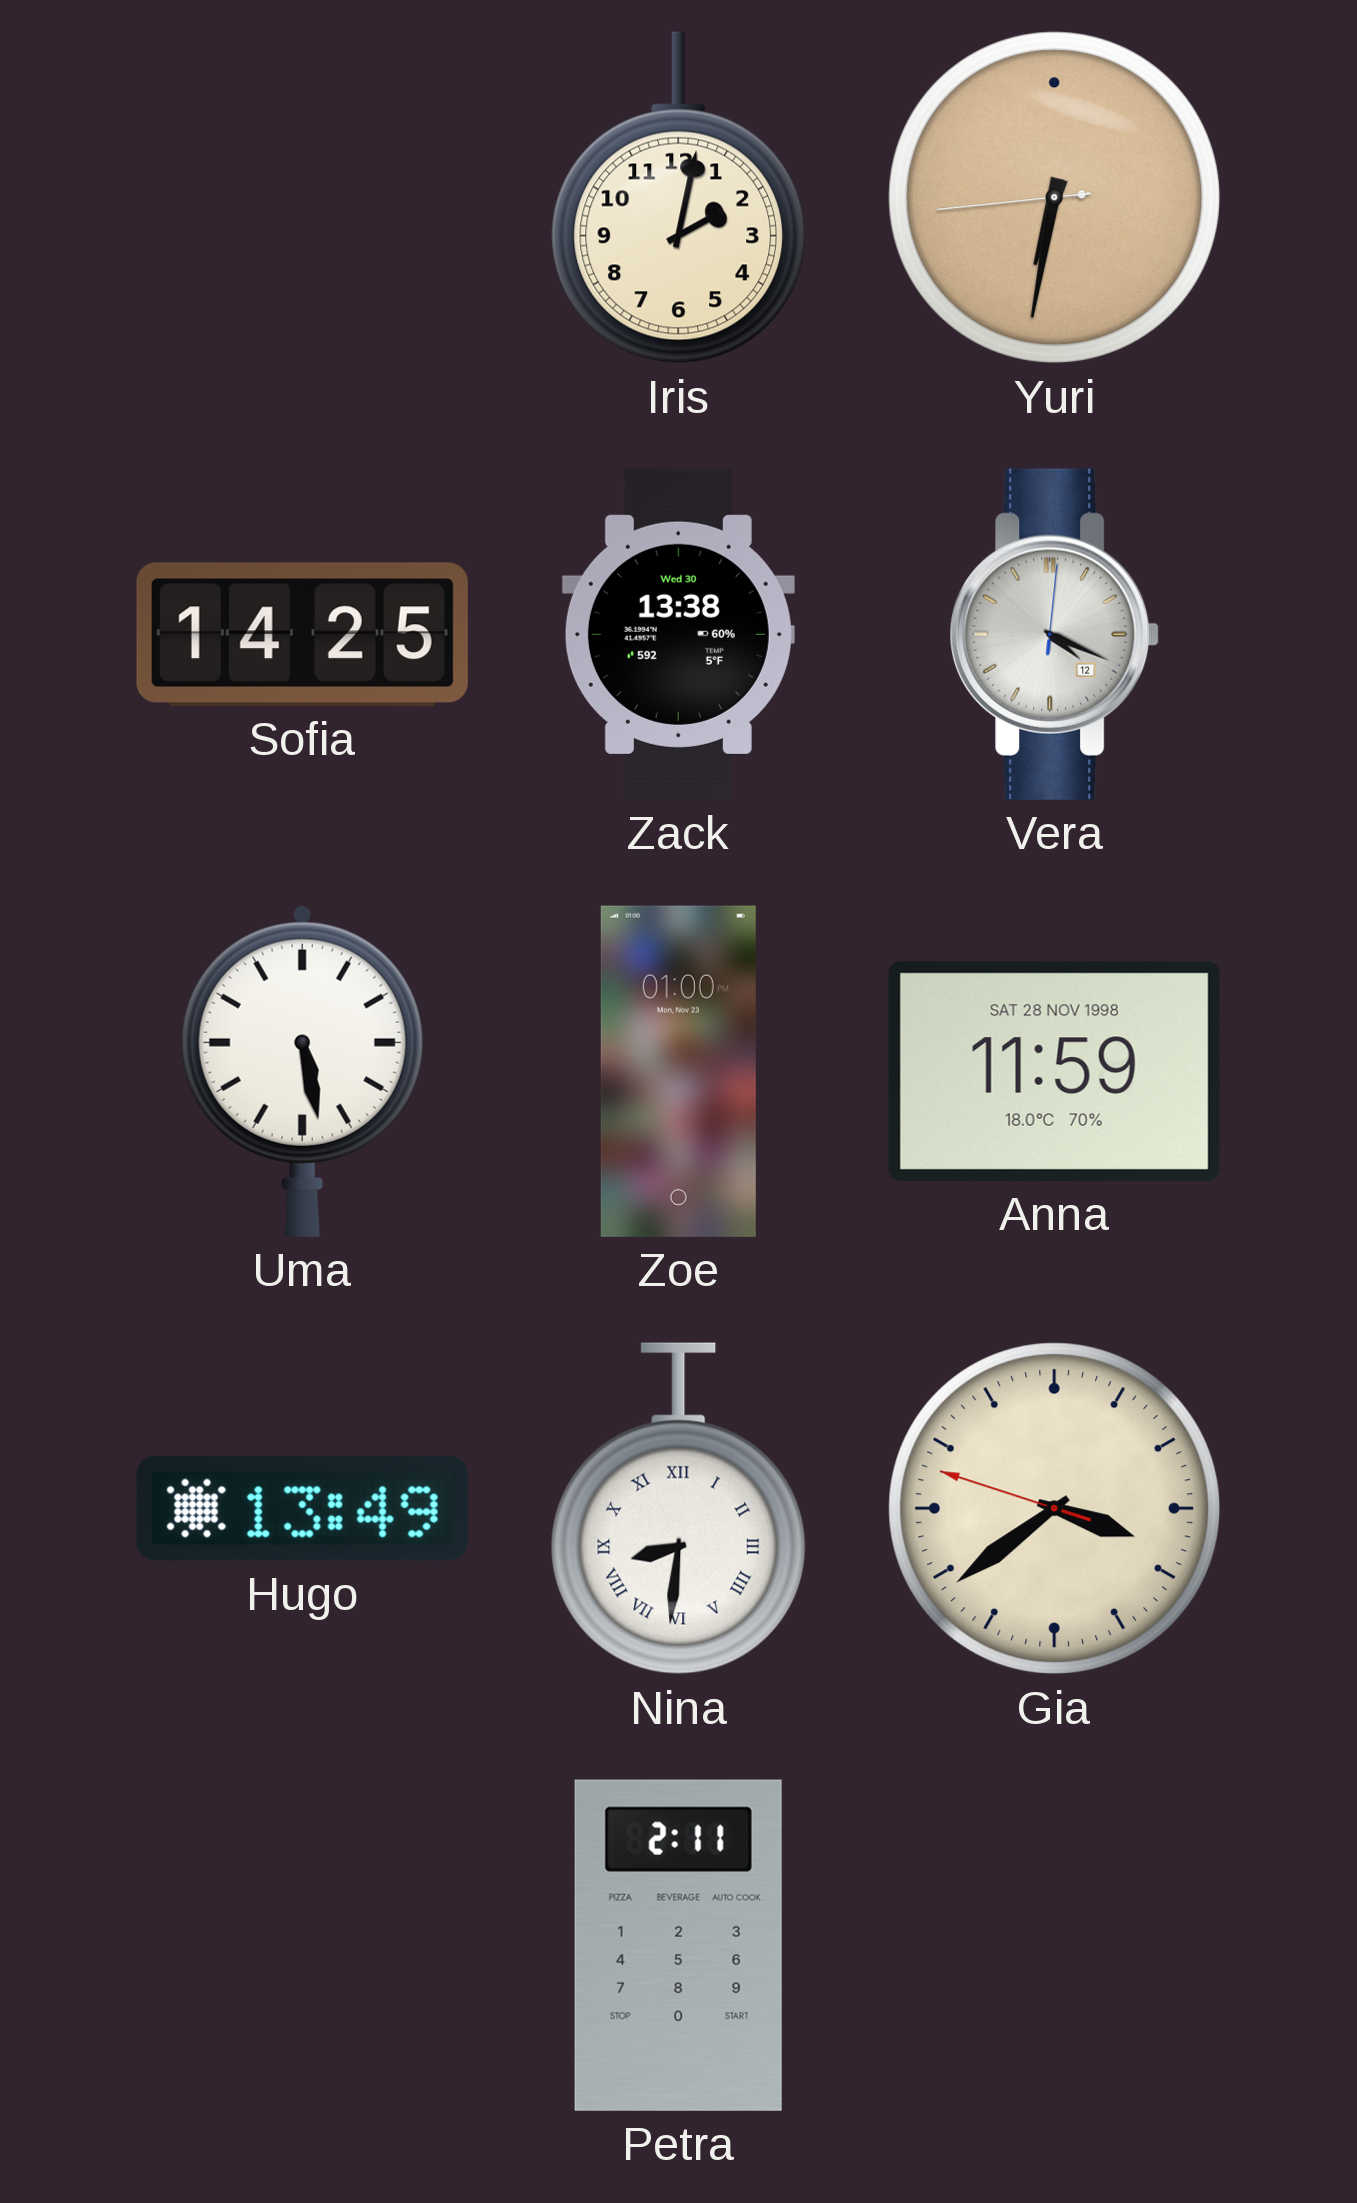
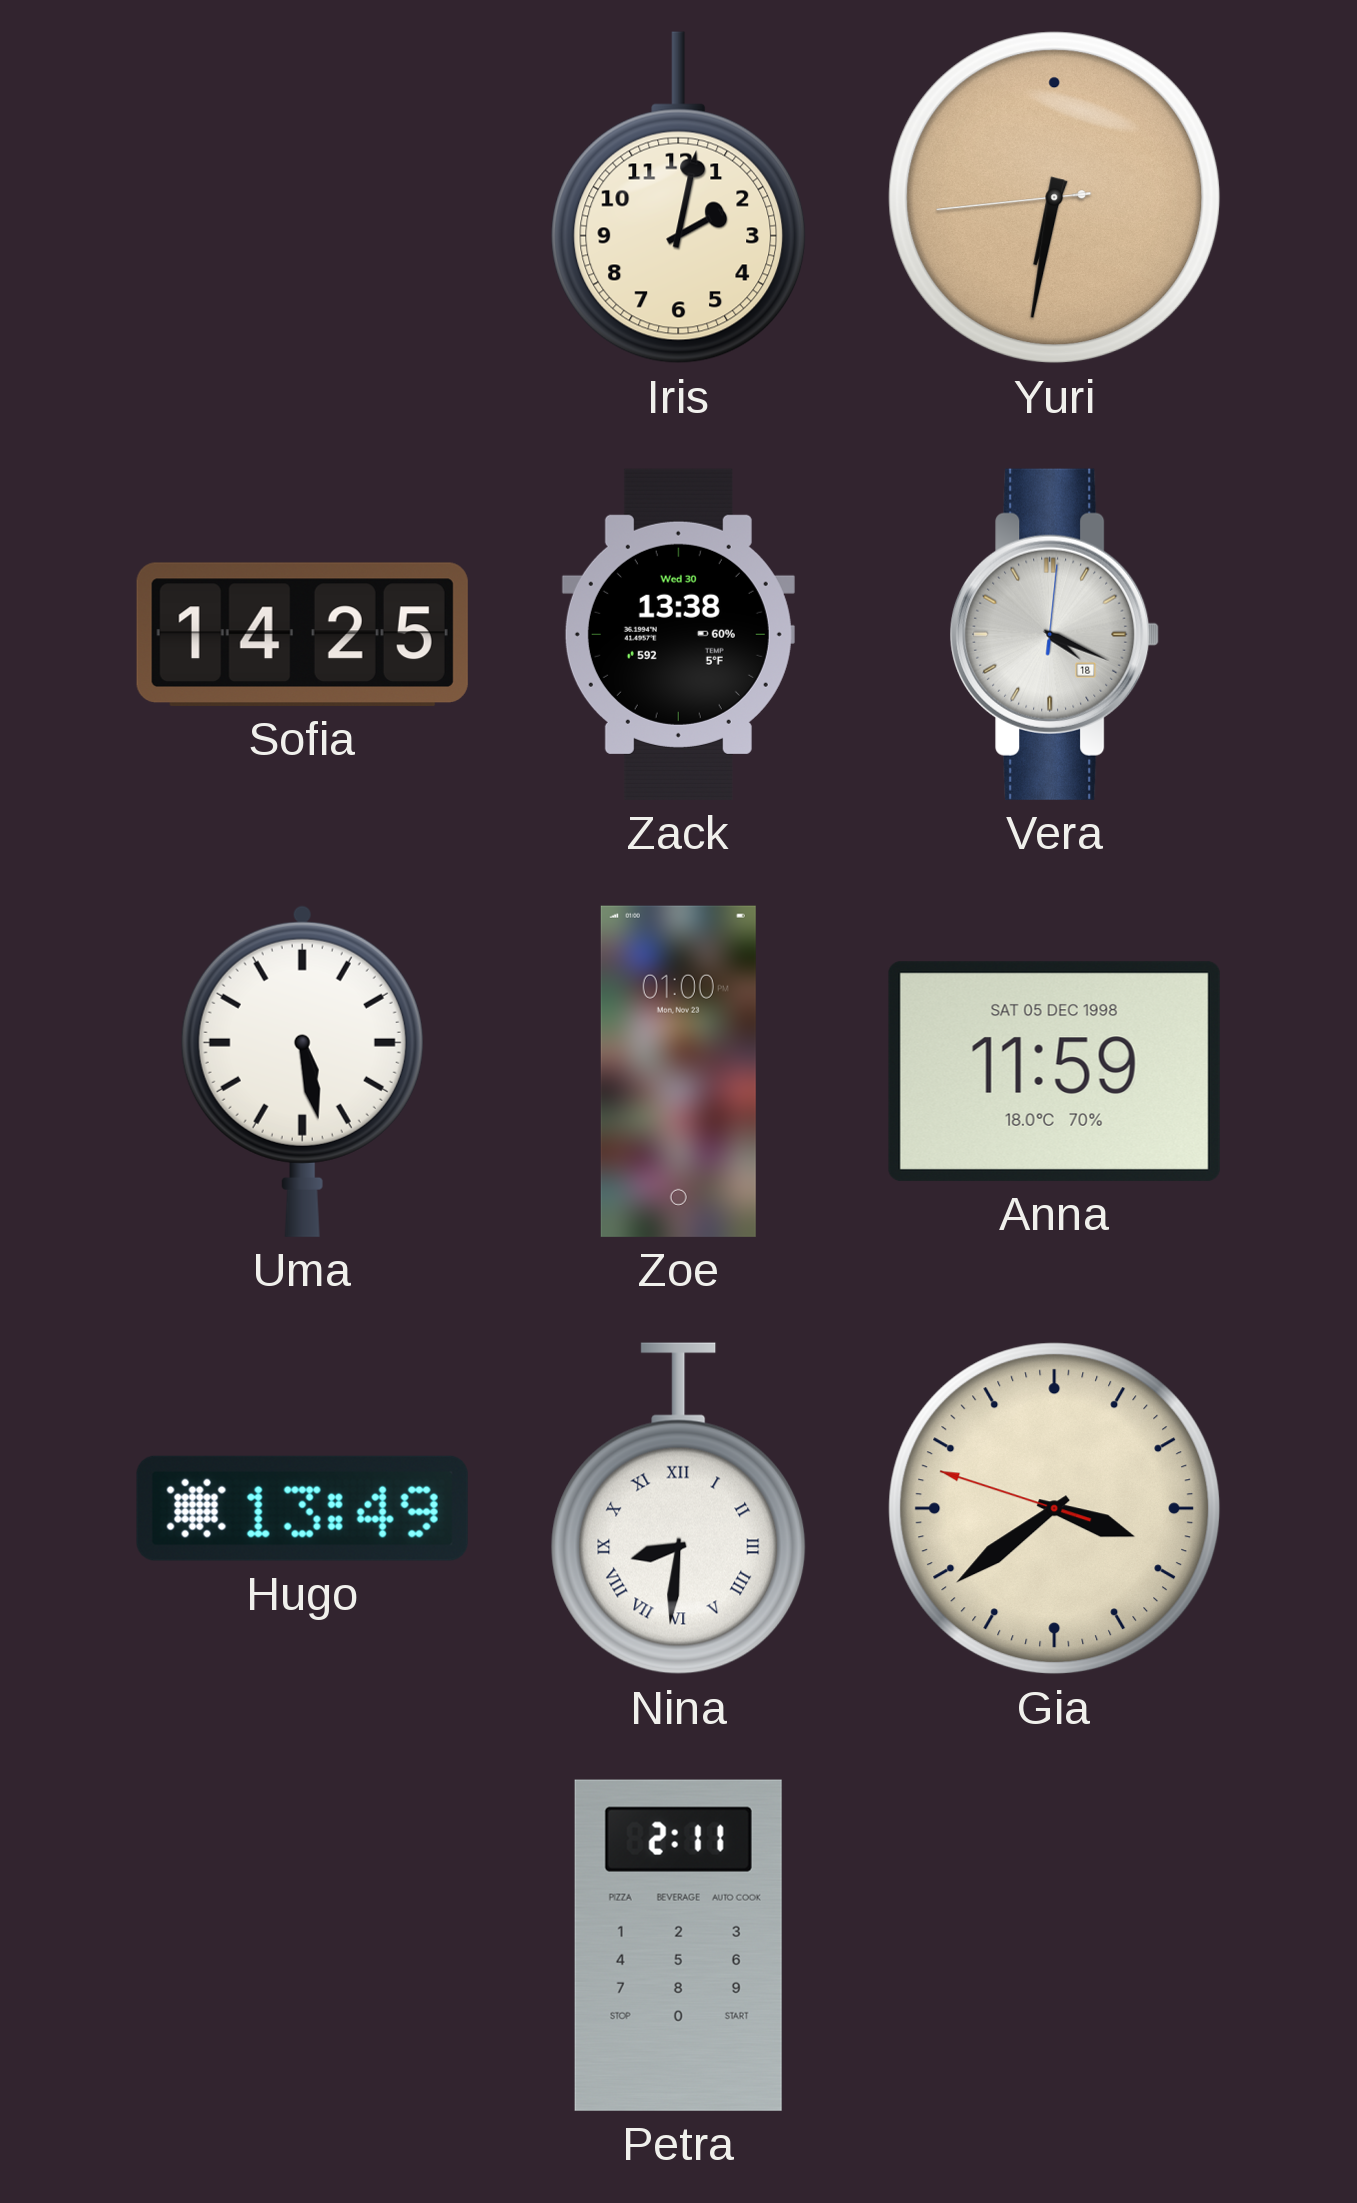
Vera date: 12 -> 18 (1055, 634)
Anna date: SAT 28 NOV 1998 -> SAT 05 DEC 1998 (1054, 1071)
